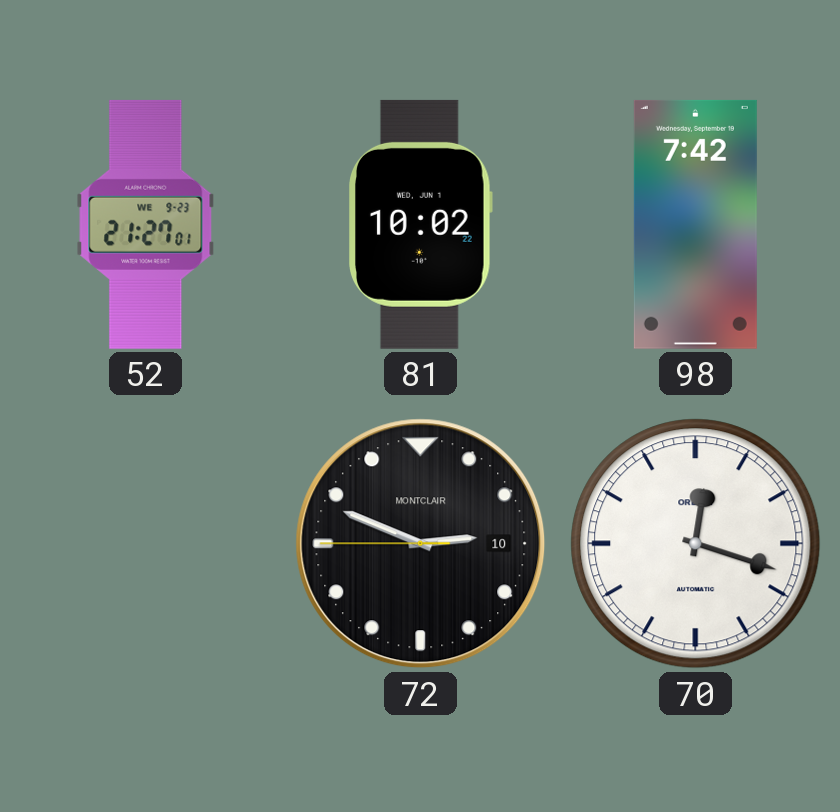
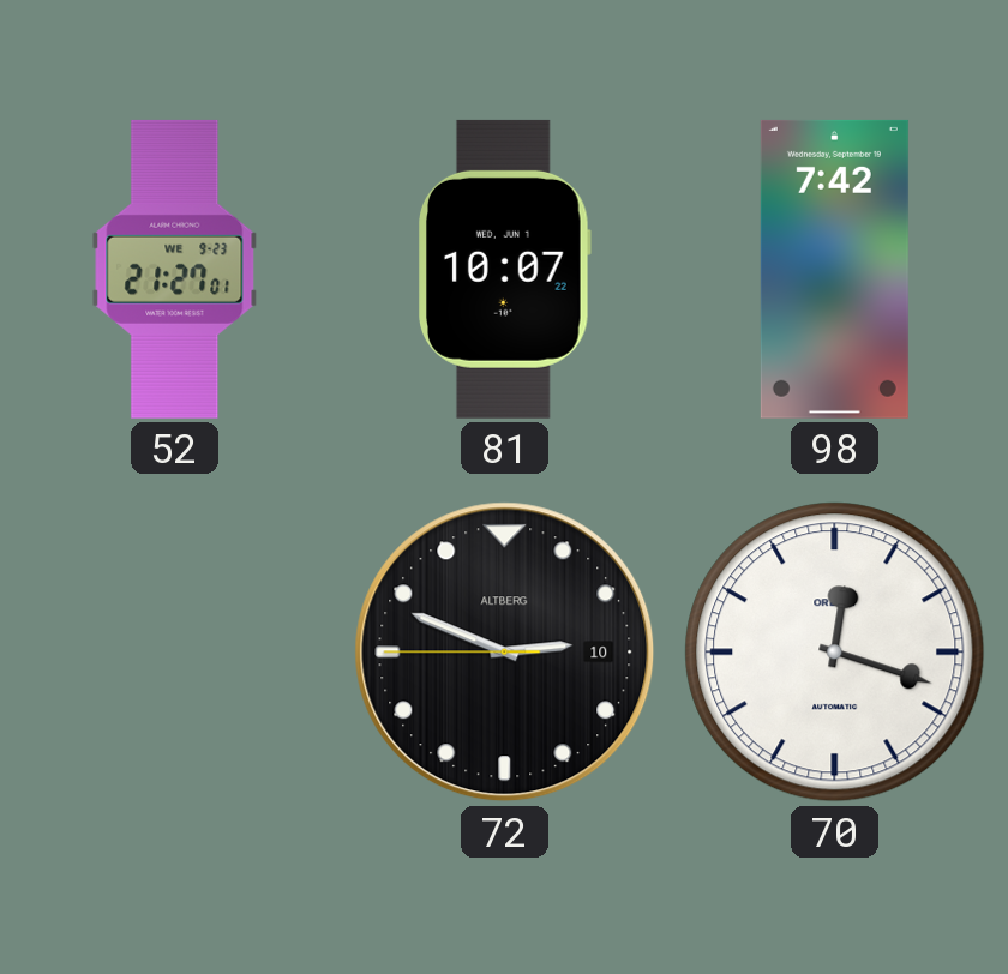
81: 10:02 -> 10:07 (505, 269)
72 brand: MONTCLAIR -> ALTBERG (505, 653)
